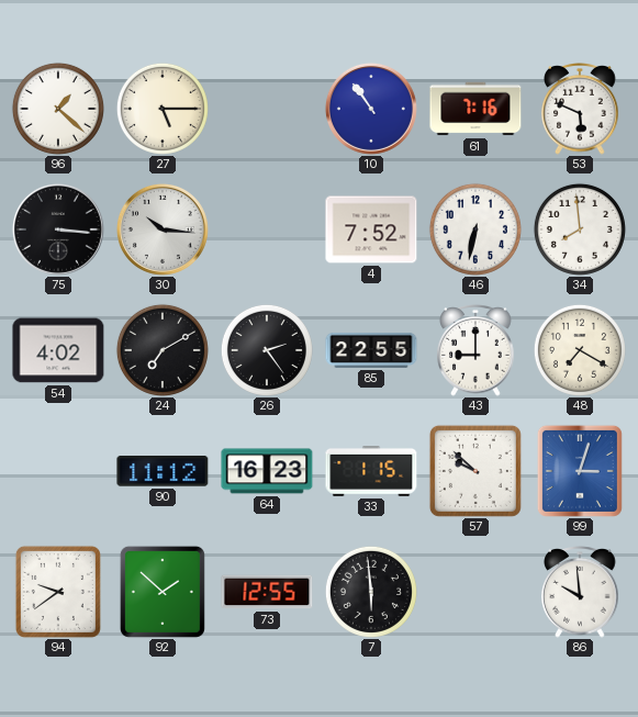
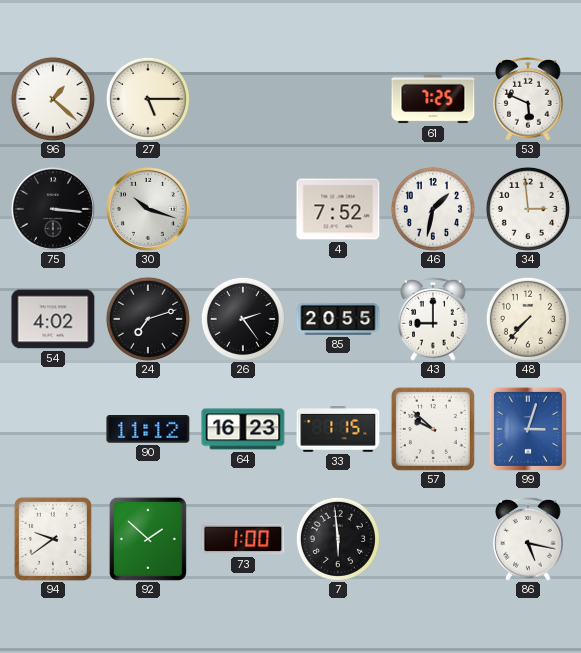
10: 10:54 -> none (371, 109)
61: 7:16 -> 7:25 (433, 99)
30: 10:16 -> 10:18 (148, 209)
46: 6:32 -> 1:32 (433, 209)
34: 7:59 -> 2:59 (528, 209)
24: 7:10 -> 7:12 (148, 319)
85: 22:55 -> 20:55 (338, 319)
48: 7:20 -> 7:37 (528, 319)
73: 12:55 -> 1:00 (243, 539)
86: 9:59 -> 5:17 (528, 540)
